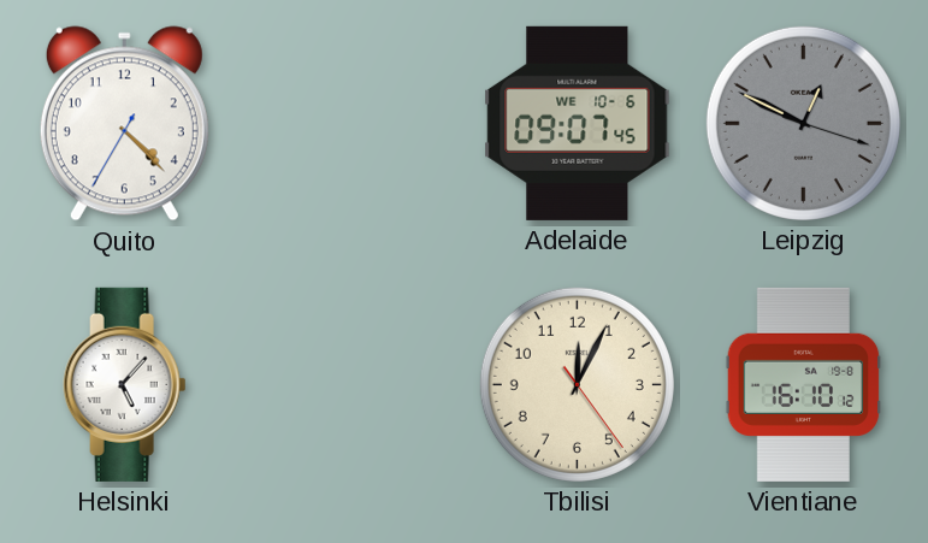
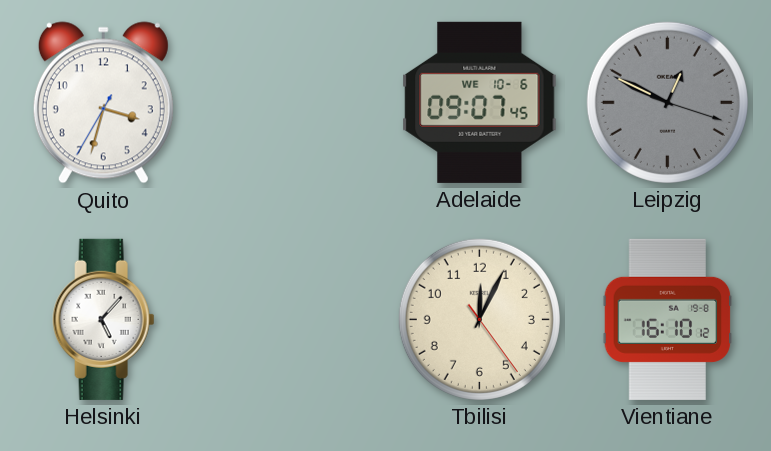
Quito: 4:22 -> 3:32 (103, 103)
